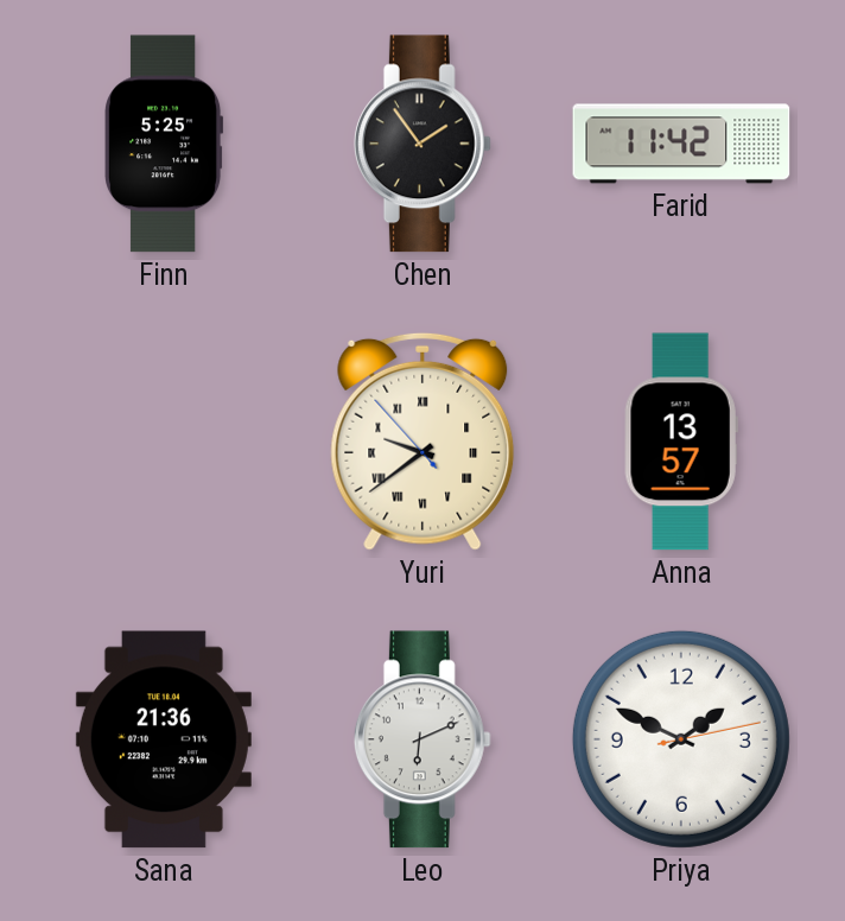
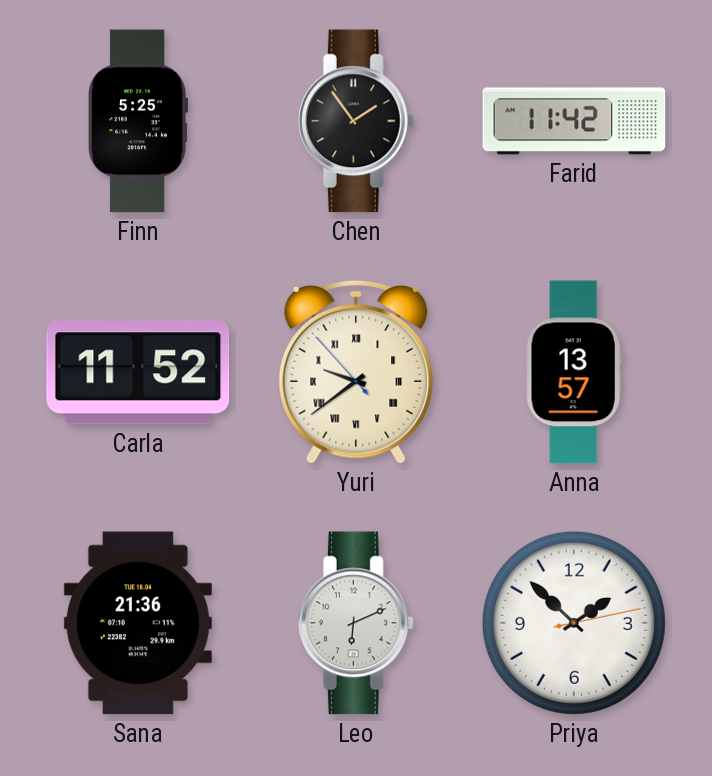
Carla: none -> 11:52 (138, 372)
Priya: 1:49 -> 1:52 (574, 623)
